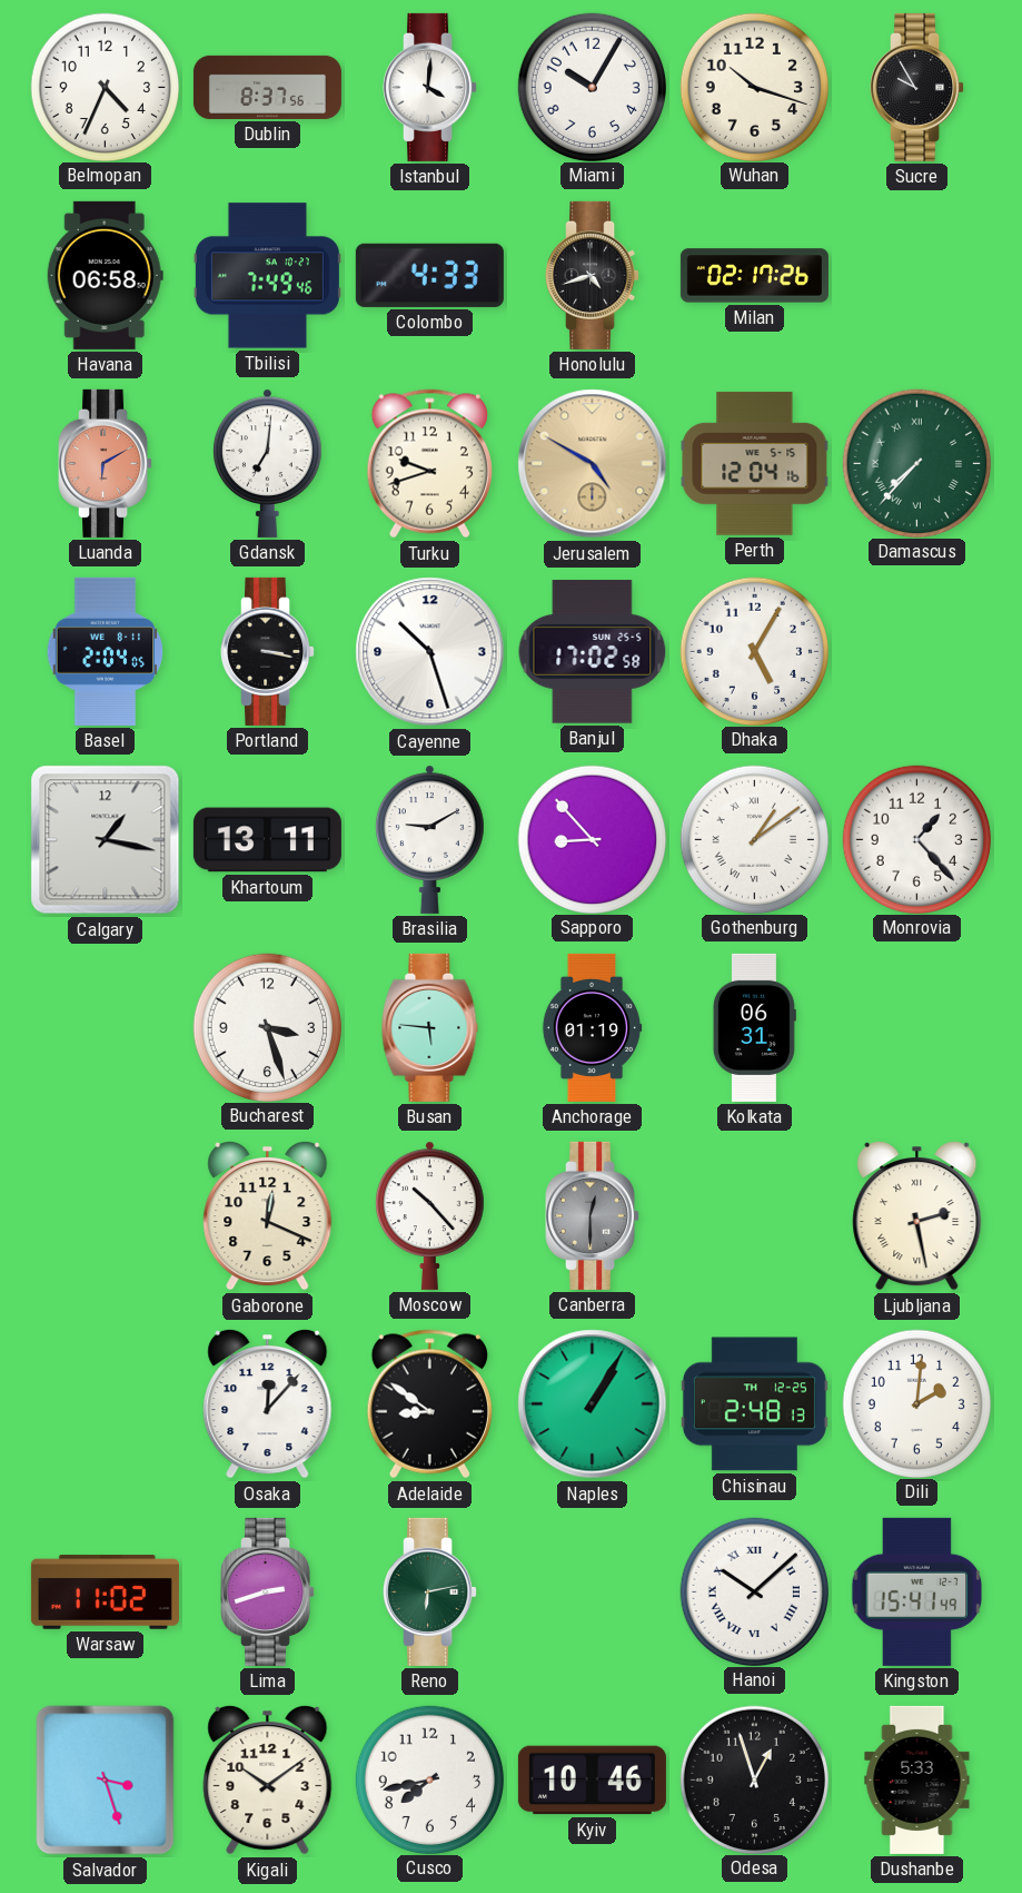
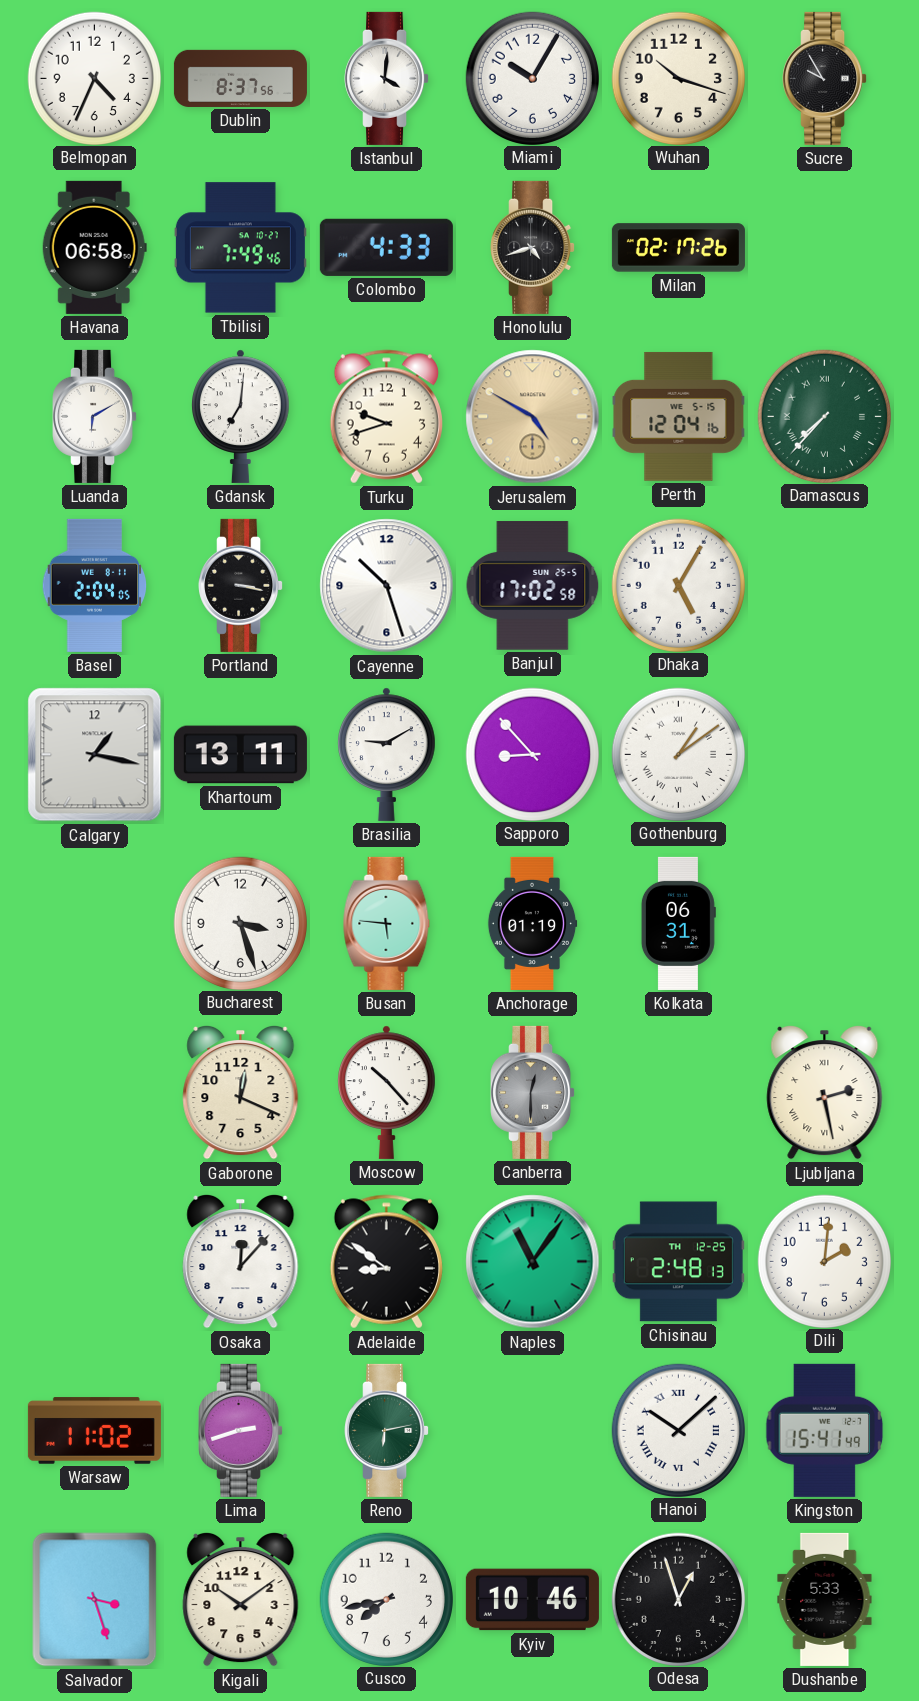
Luanda dial: salmon -> white (95, 416)
Monrovia: 1:23 -> none (916, 839)
Naples: 1:05 -> 11:06 (533, 1262)
